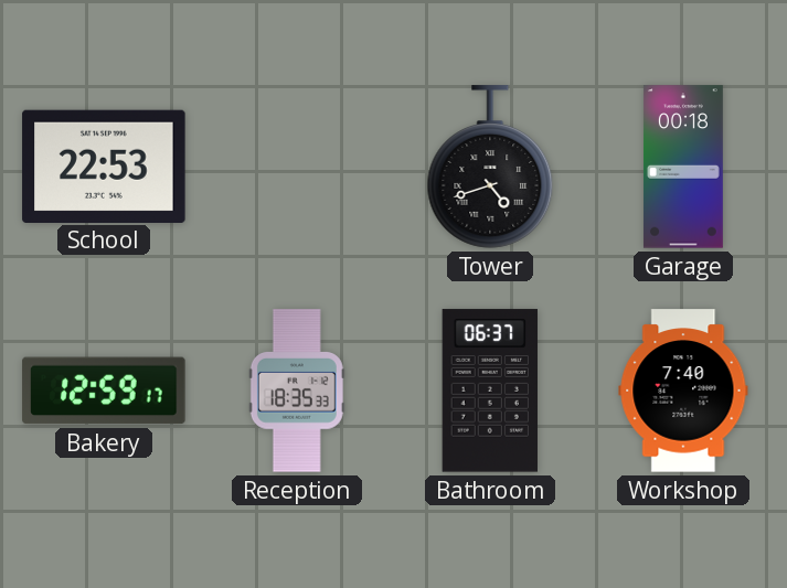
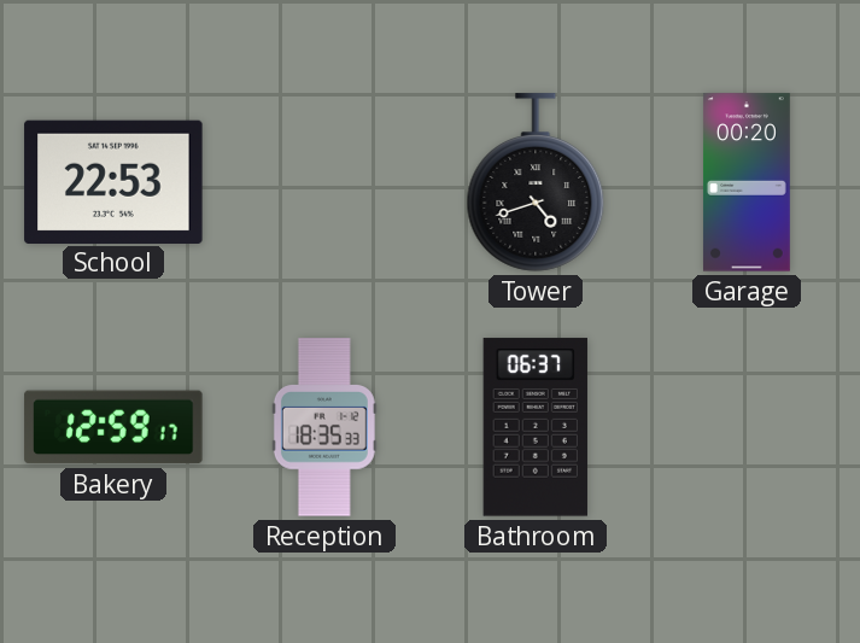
Garage: 00:18 -> 00:20 (747, 182)
Workshop: 7:40 -> none (683, 391)
